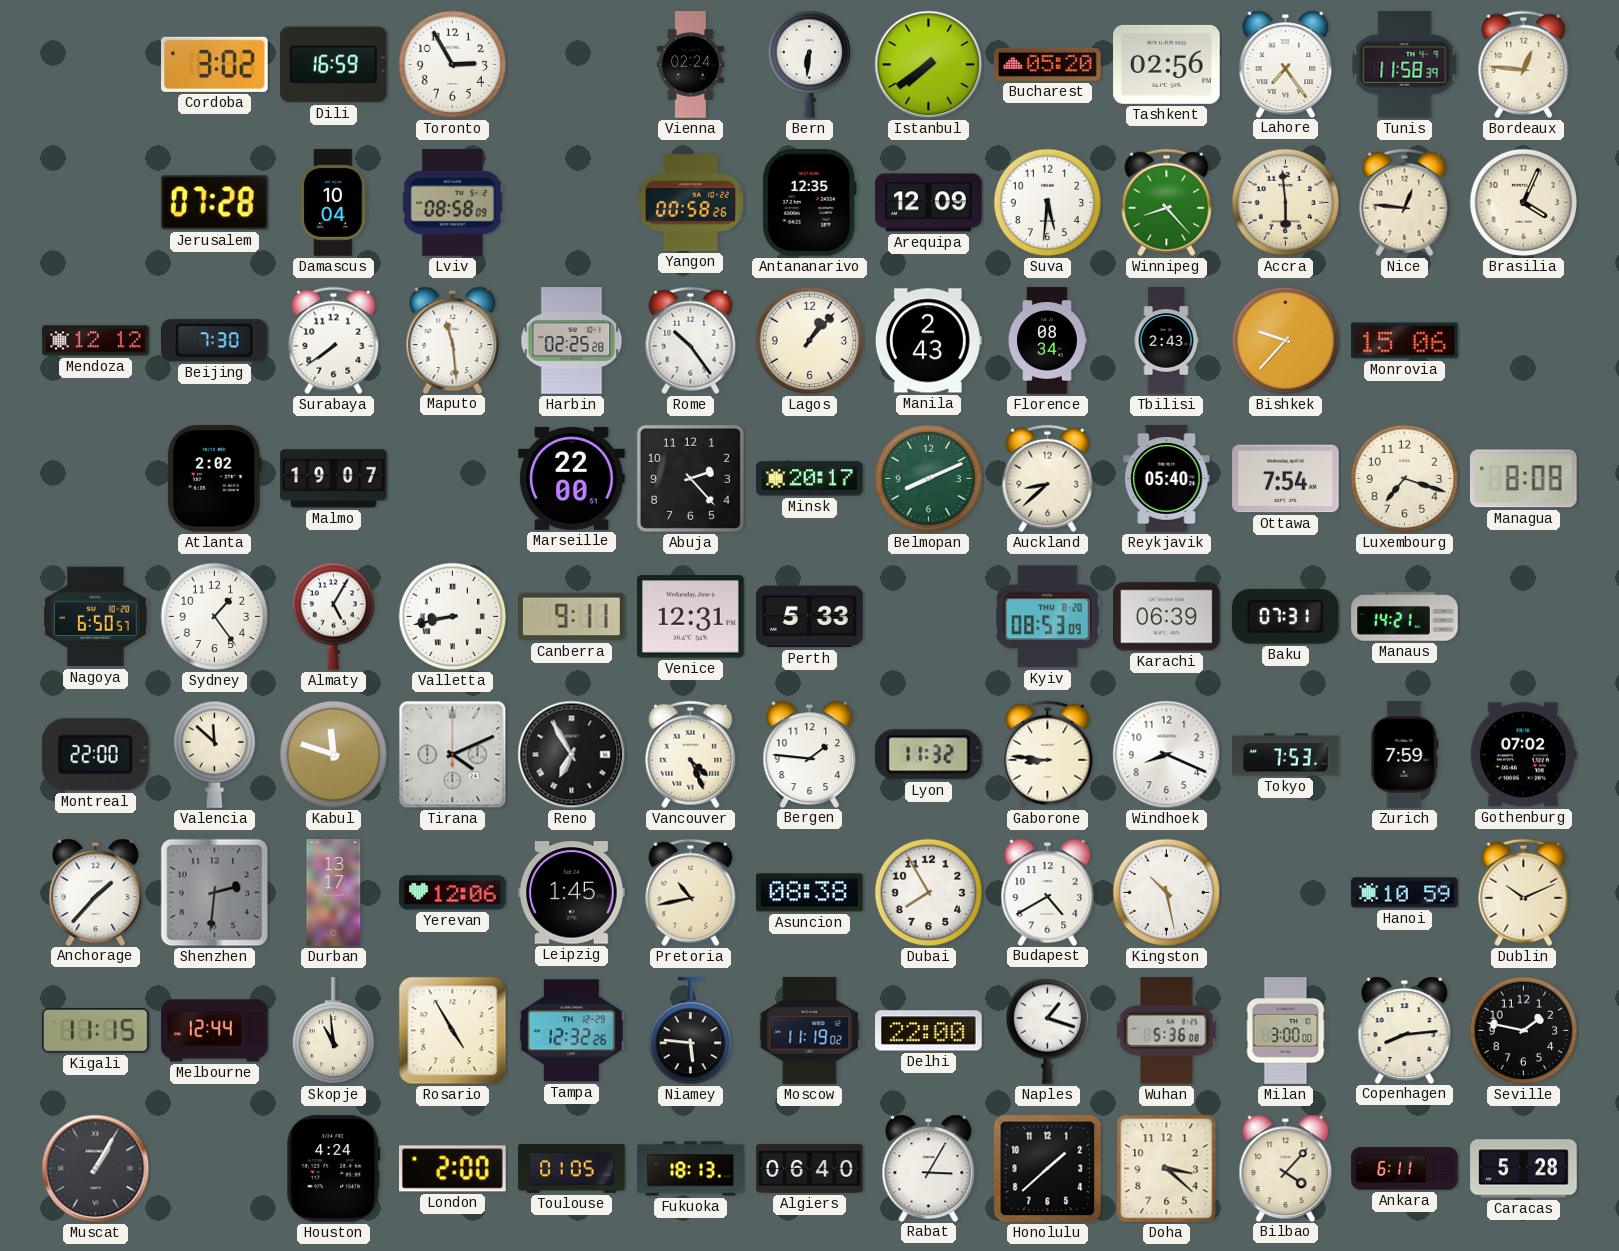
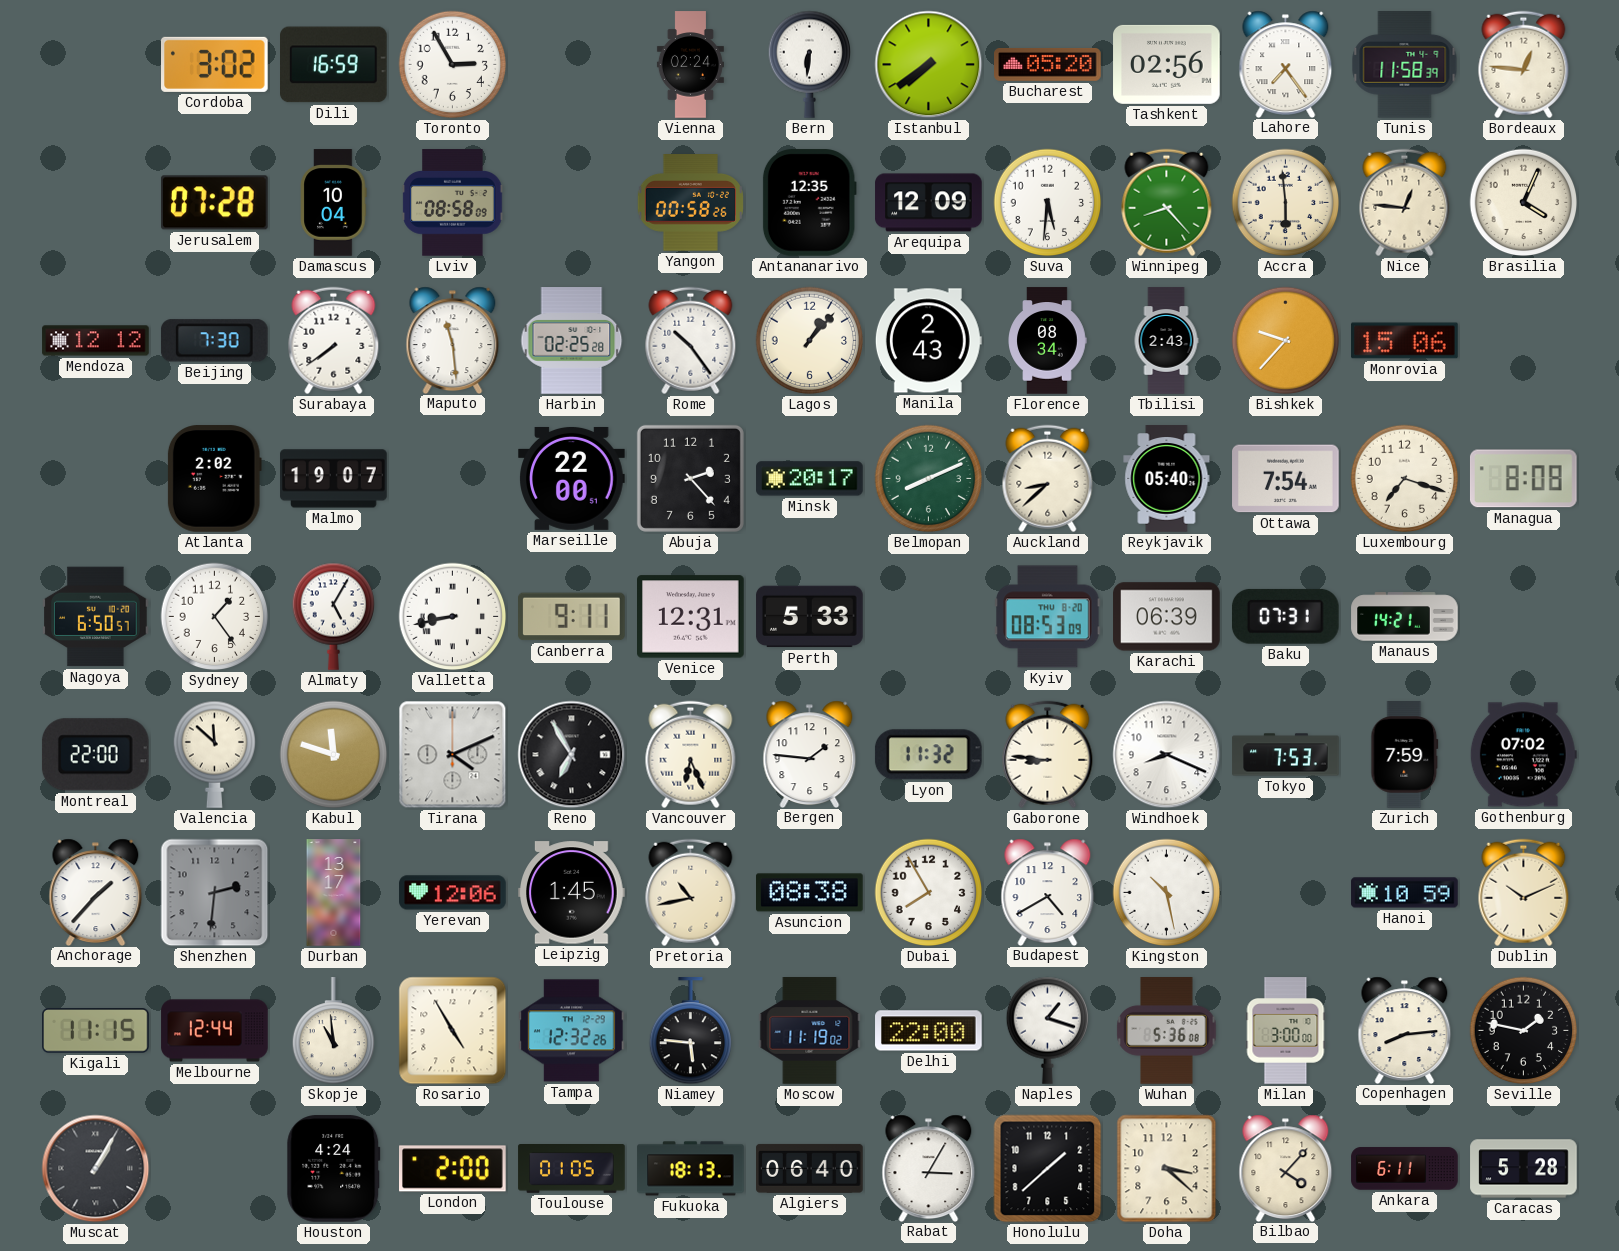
Vancouver: 4:26 -> 6:26 (691, 755)
